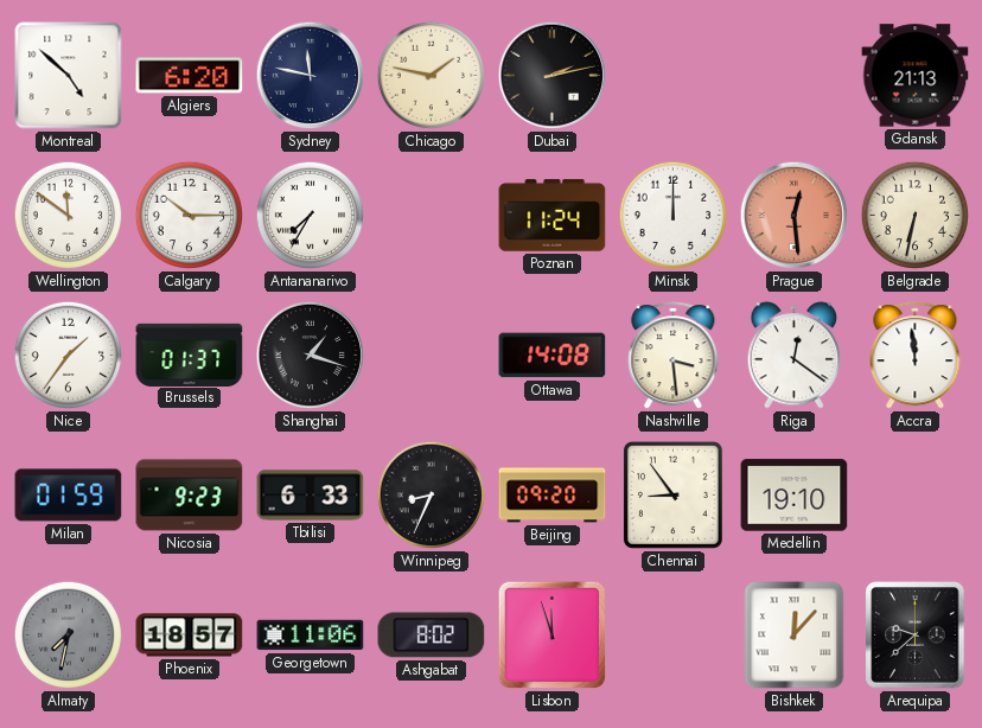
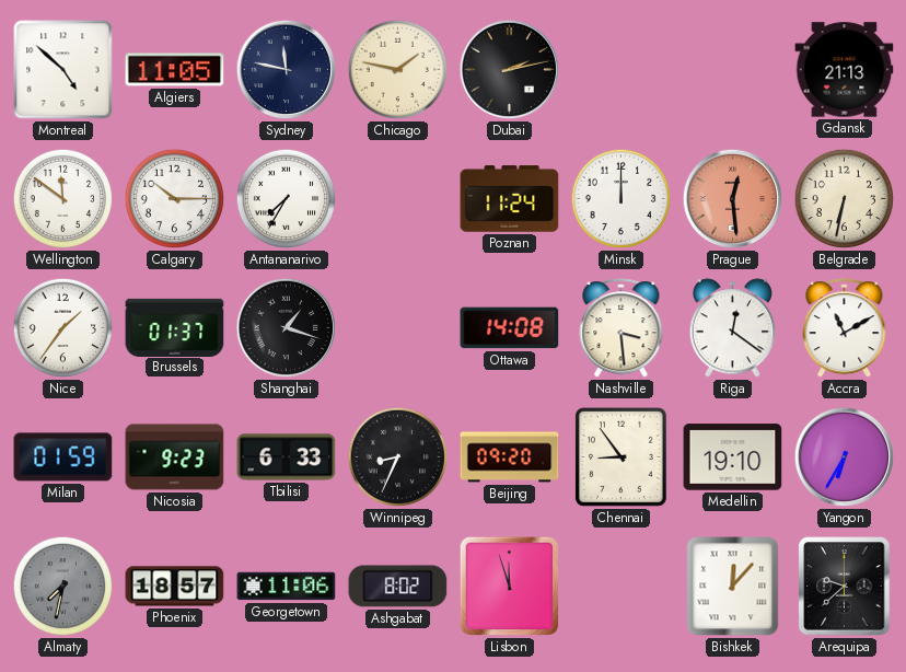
Algiers: 6:20 -> 11:05 (175, 70)
Accra: 11:59 -> 11:10 (845, 328)
Yangon: none -> 6:35 (845, 457)
